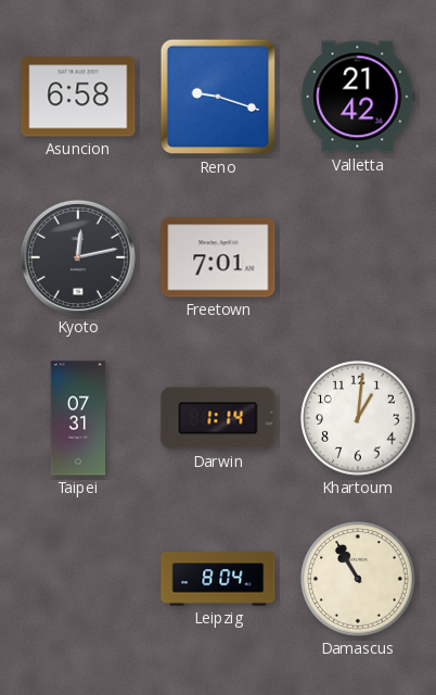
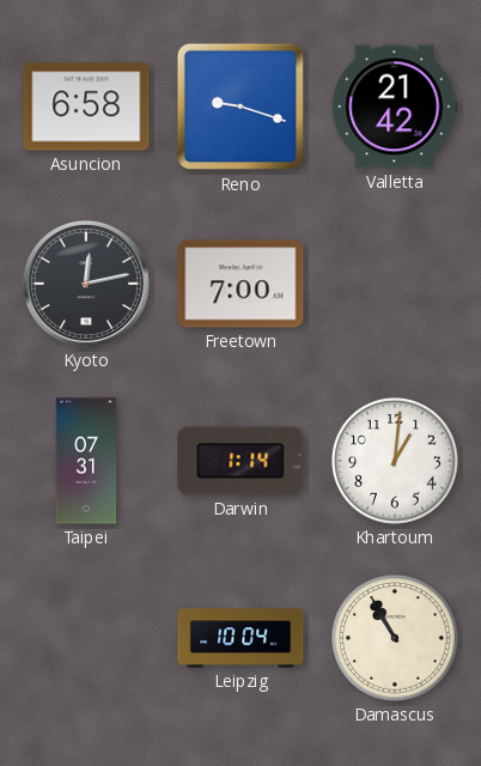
Freetown: 7:01 -> 7:00 (240, 284)
Leipzig: 8:04 -> 10:04 (240, 638)
